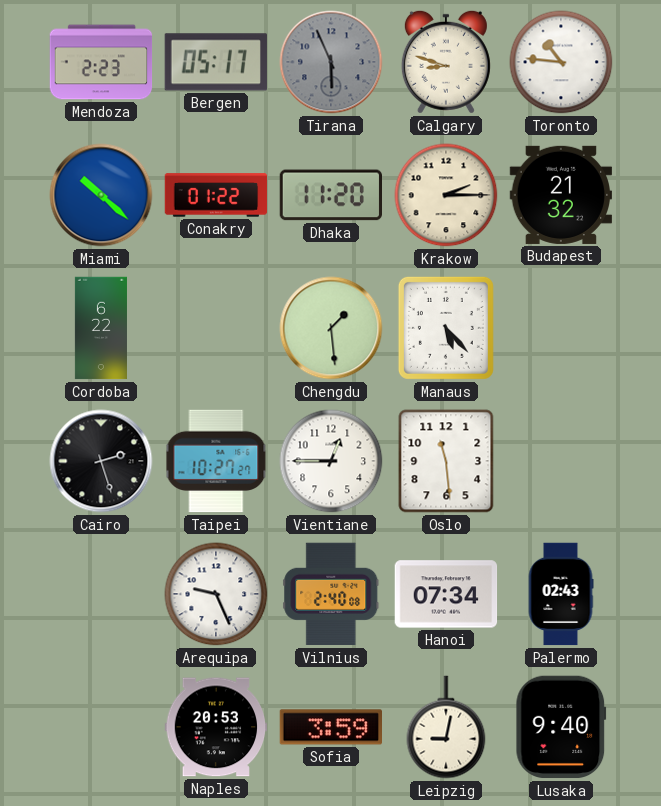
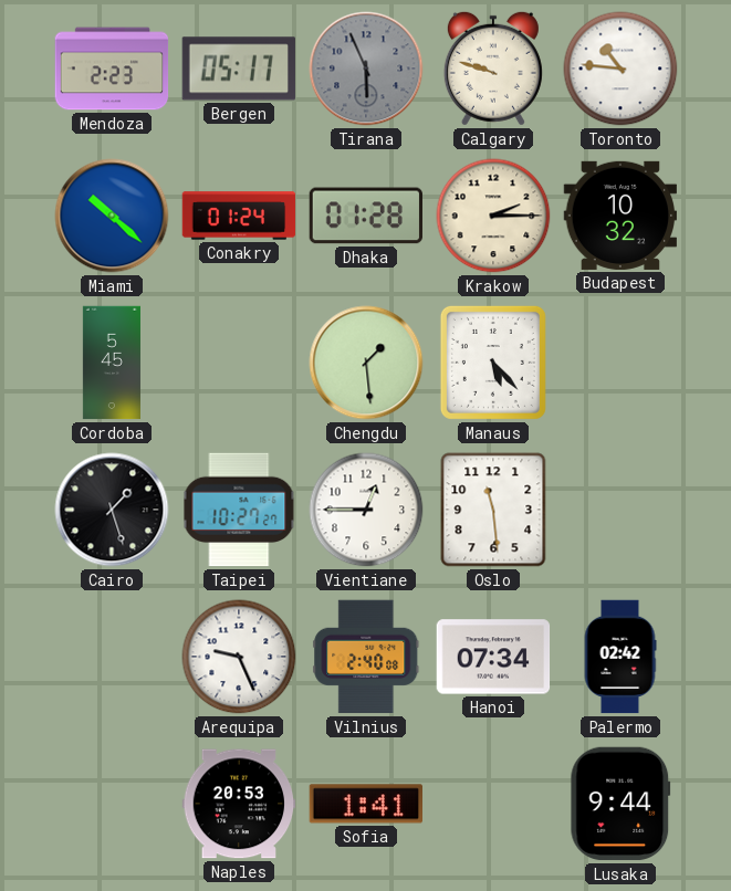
Calgary: 8:48 -> 9:48 (493, 69)
Conakry: 01:22 -> 01:24 (239, 216)
Dhaka: 11:20 -> 01:28 (365, 216)
Budapest: 21:32 -> 10:32 (620, 216)
Cordoba: 6:22 -> 5:45 (112, 363)
Cairo: 2:27 -> 1:27 (112, 510)
Palermo: 02:43 -> 02:42 (620, 657)
Sofia: 3:59 -> 1:41 (365, 804)
Leipzig: 9:02 -> none (446, 727)
Lusaka: 9:40 -> 9:44 (620, 804)
